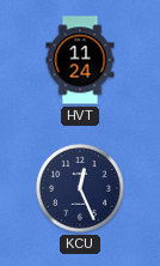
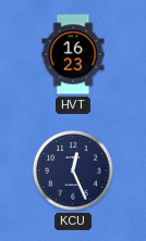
HVT: 11:24 -> 16:23 (73, 54)
